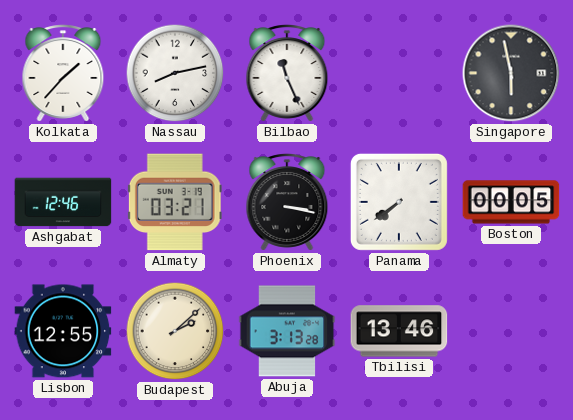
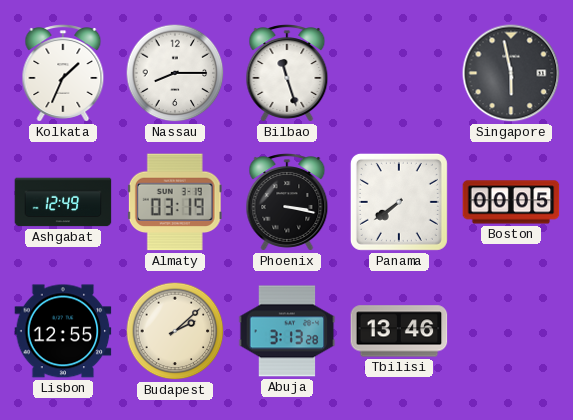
Kolkata: 1:37 -> 1:34 (63, 73)
Nassau: 8:13 -> 8:15 (175, 73)
Bilbao: 11:26 -> 11:27 (287, 73)
Ashgabat: 12:46 -> 12:49 (63, 202)
Almaty: 03:21 -> 03:19 (175, 202)
